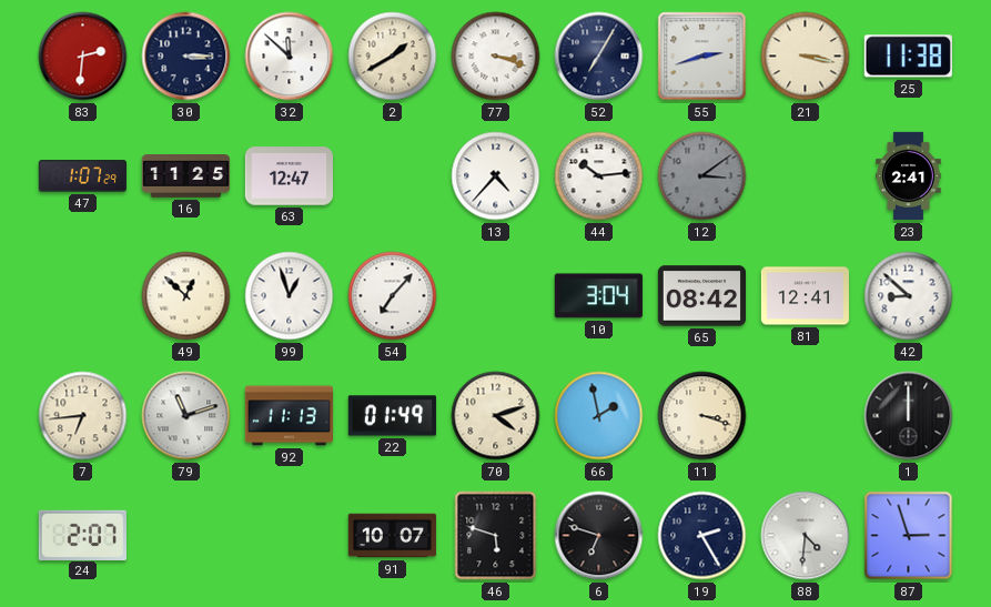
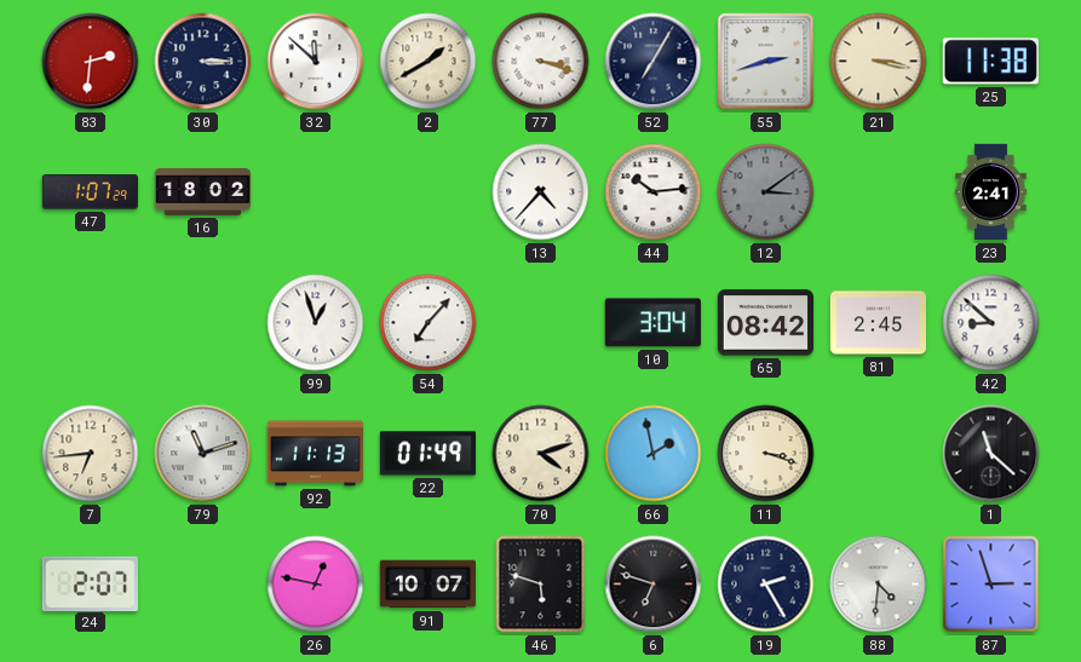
16: 11:25 -> 18:02 (202, 192)
63: 12:47 -> none (289, 176)
49: 12:52 -> none (186, 296)
81: 12:41 -> 2:45 (878, 323)
1: 12:00 -> 11:22 (991, 454)
26: none -> 12:47 (316, 585)
